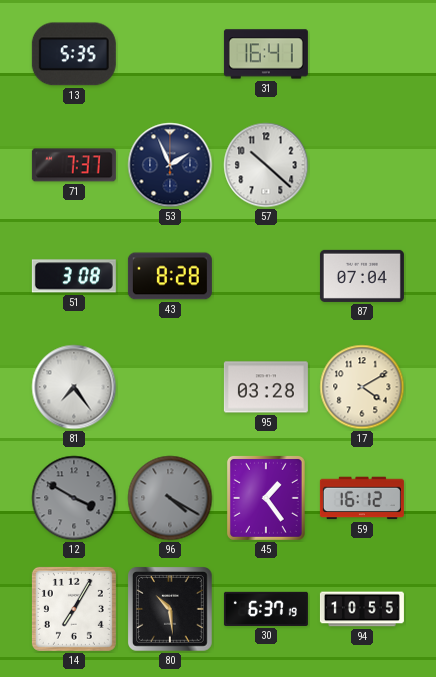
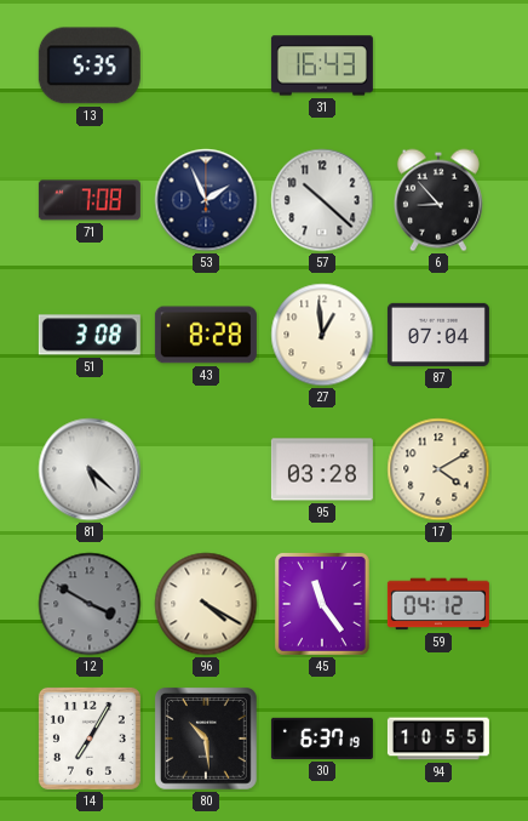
31: 16:41 -> 16:43 (322, 65)
71: 7:37 -> 7:08 (90, 200)
6: none -> 8:53 (438, 200)
27: none -> 12:59 (322, 335)
81: 7:24 -> 5:22 (90, 469)
96 dial: grey -> cream (206, 604)
45: 1:24 -> 11:24 (322, 604)
59: 16:12 -> 04:12 (438, 604)
